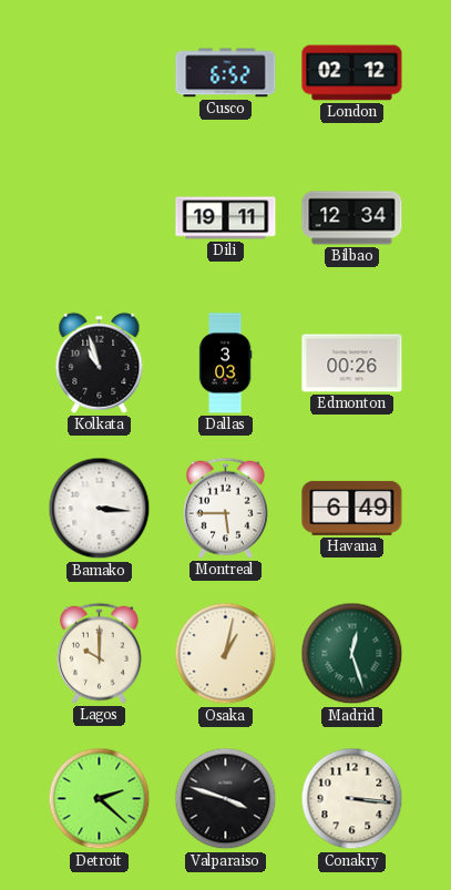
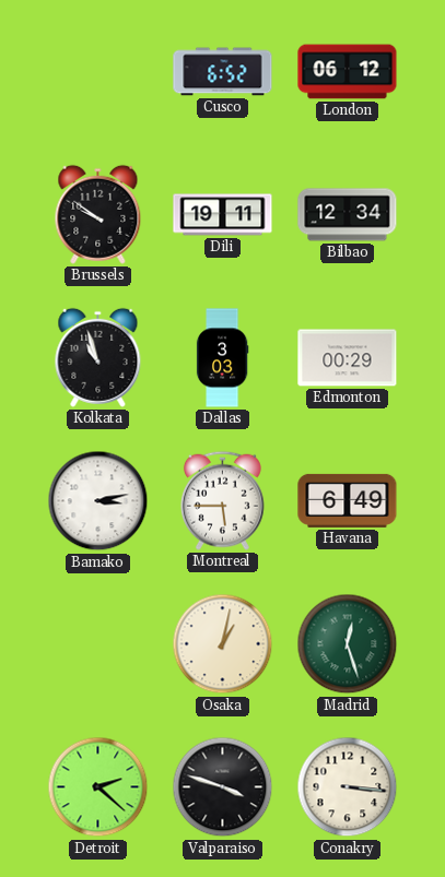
London: 02:12 -> 06:12 (348, 72)
Brussels: none -> 9:51 (98, 214)
Edmonton: 00:26 -> 00:29 (348, 358)
Bamako: 3:16 -> 3:13 (98, 501)
Lagos: 10:00 -> none (99, 653)
